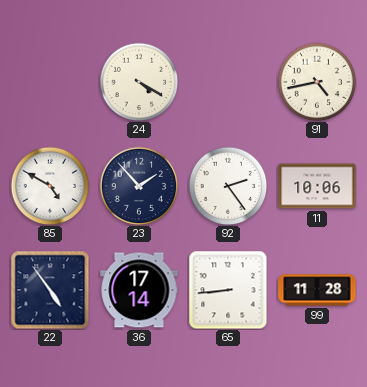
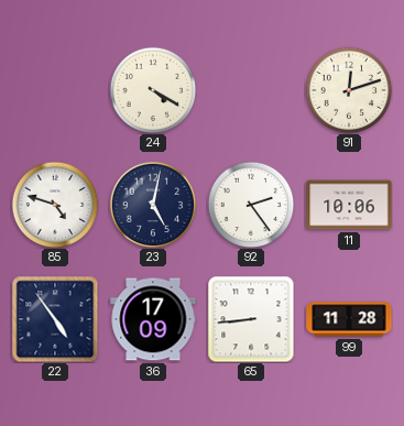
91: 4:43 -> 12:12 (349, 90)
85: 4:50 -> 4:48 (55, 205)
23: 1:53 -> 5:02 (153, 205)
36: 17:14 -> 17:09 (153, 319)
